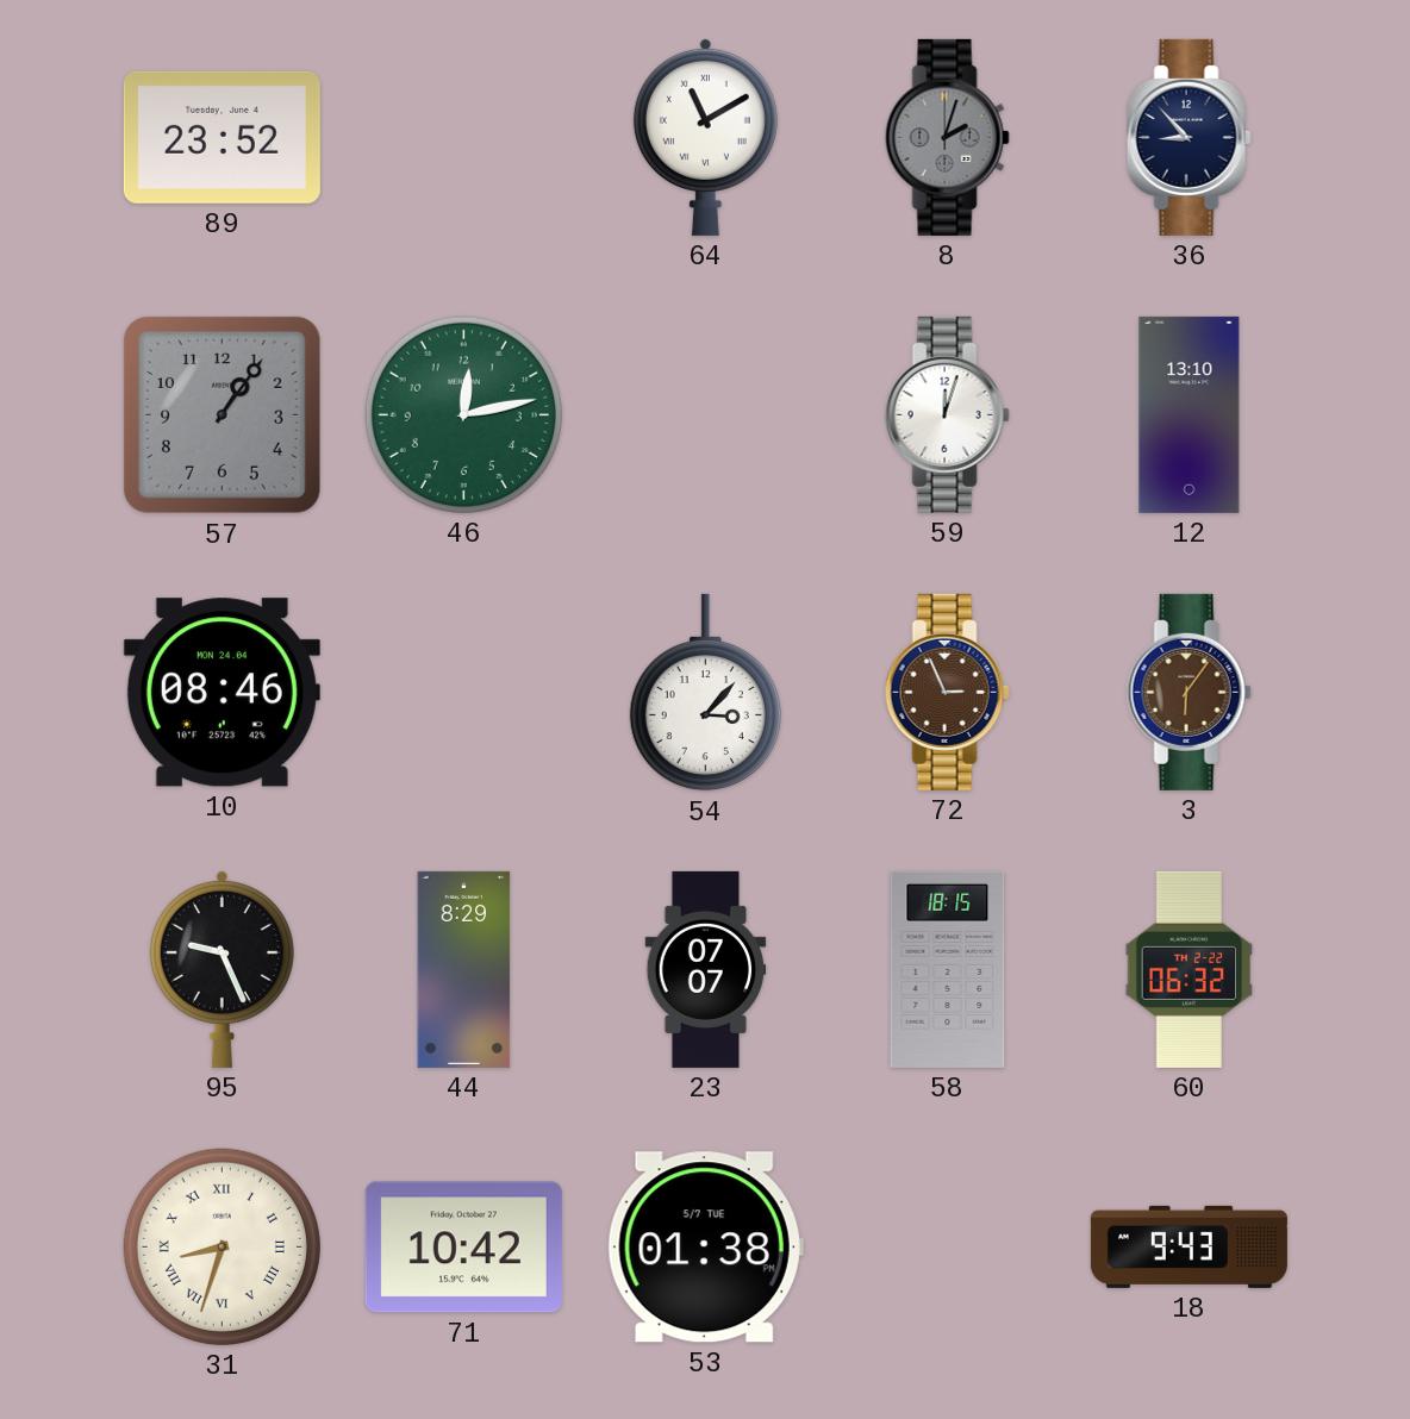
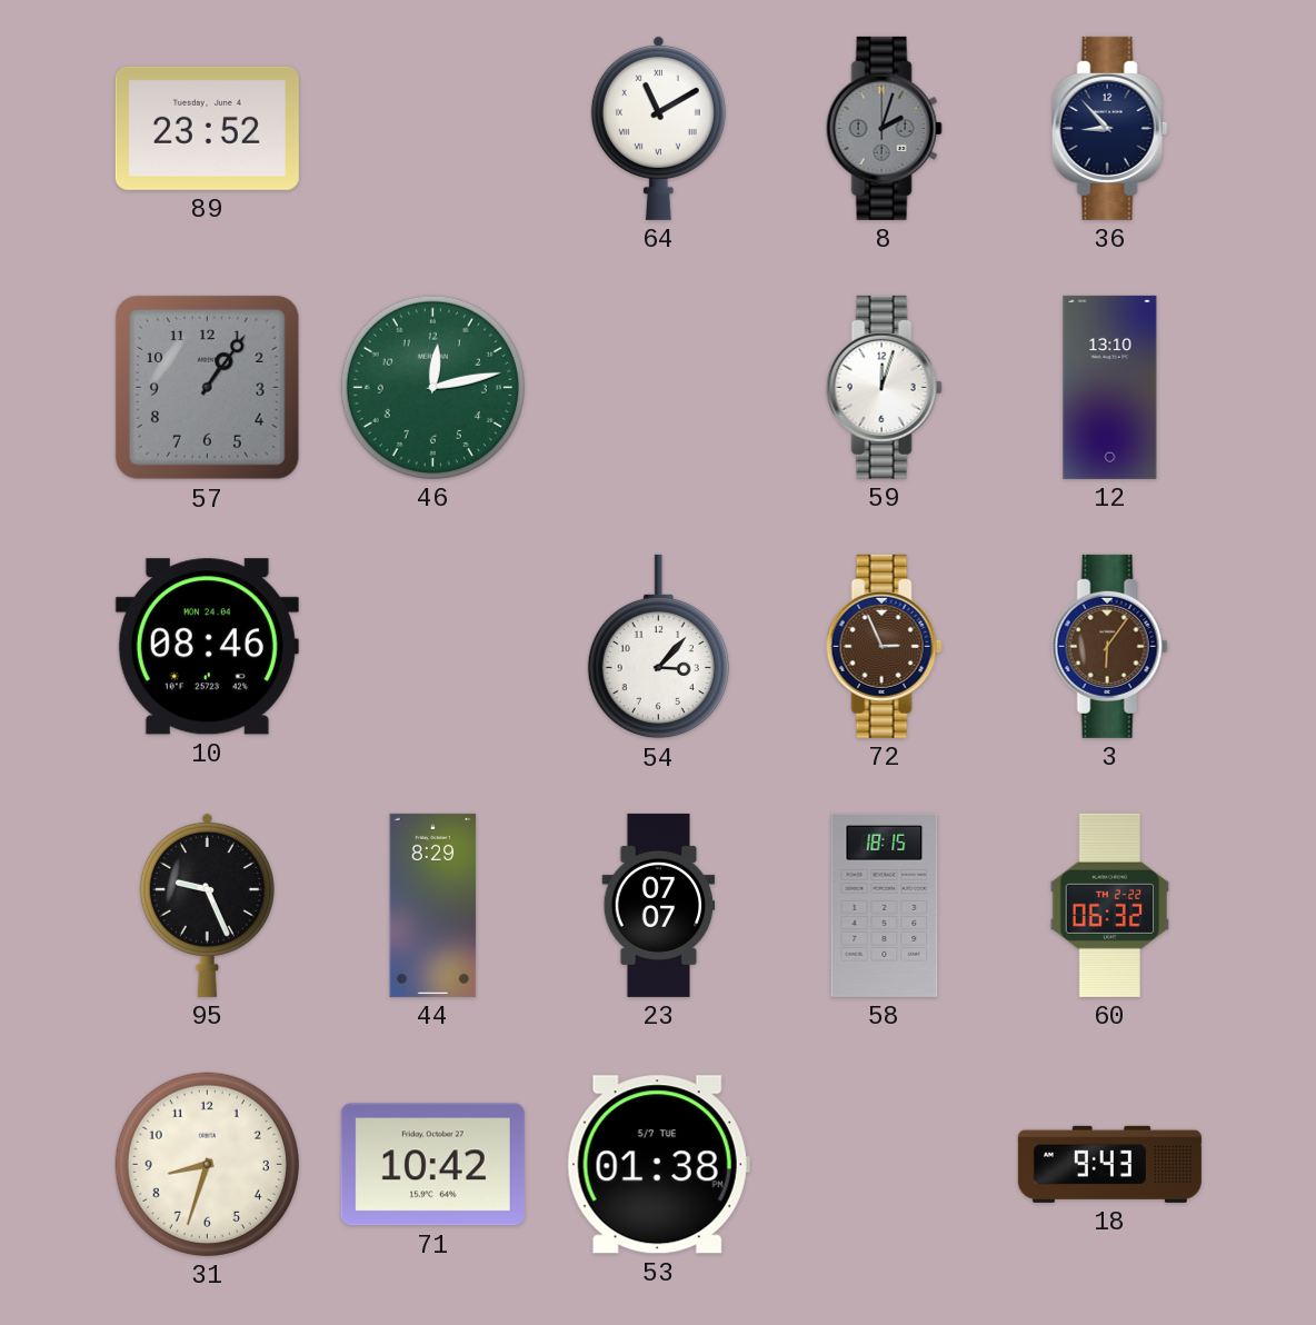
31 numerals: Roman -> Arabic (207, 1164)
